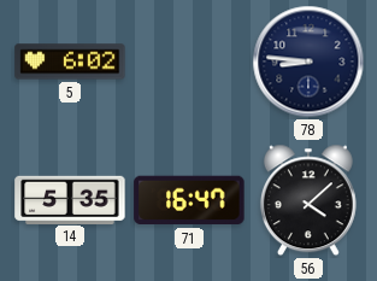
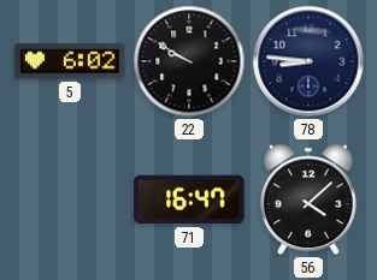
22: none -> 9:50 (189, 61)
14: 5:35 -> none (70, 199)
